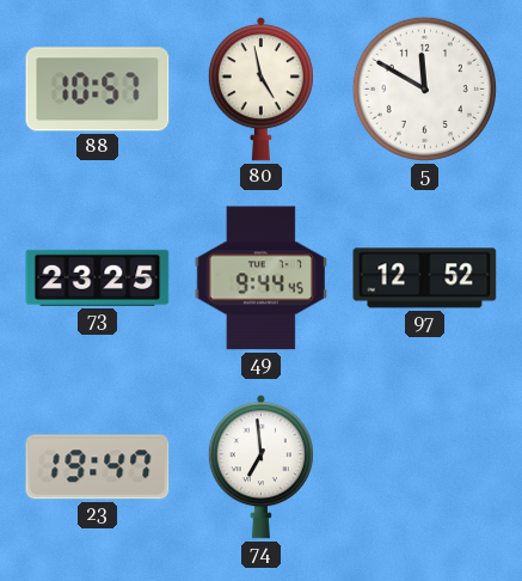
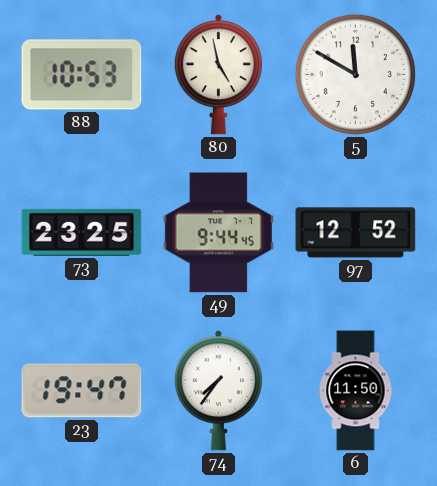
88: 10:57 -> 10:53 (82, 75)
74: 6:59 -> 7:36 (218, 391)
6: none -> 11:50 (356, 391)
